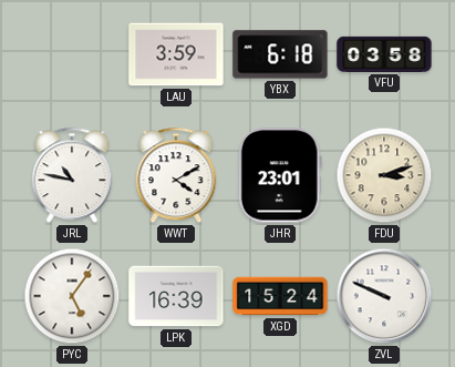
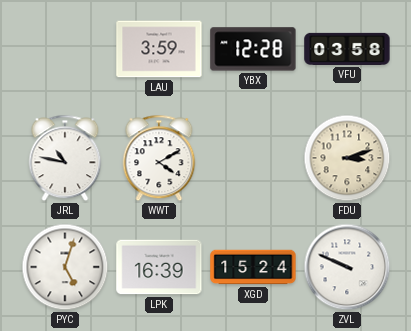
YBX: 6:18 -> 12:28 (253, 49)
JHR: 23:01 -> none (280, 175)
PYC: 5:06 -> 5:03 (65, 267)
